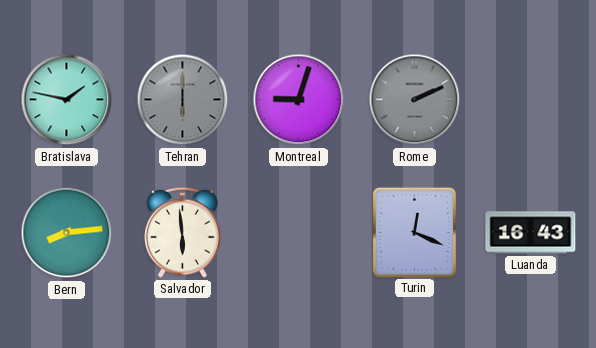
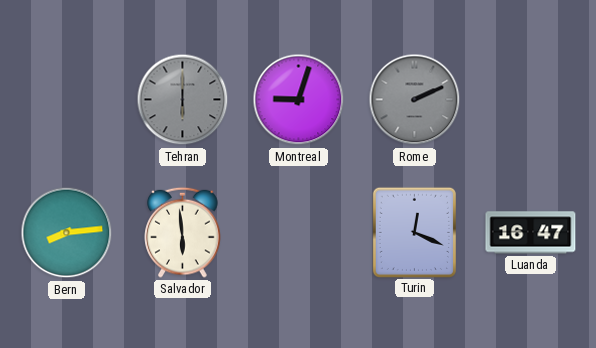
Bratislava: 1:47 -> none (67, 100)
Luanda: 16:43 -> 16:47 (531, 233)
